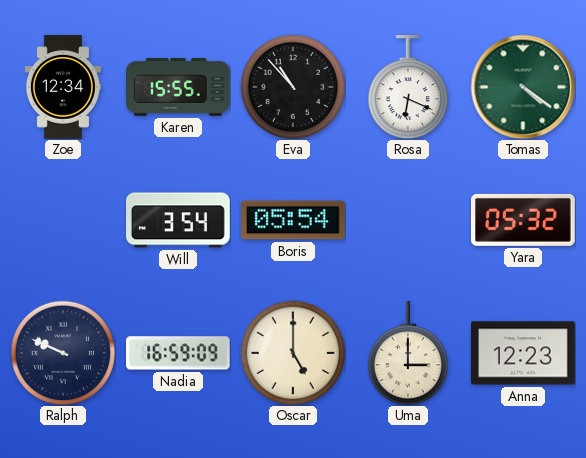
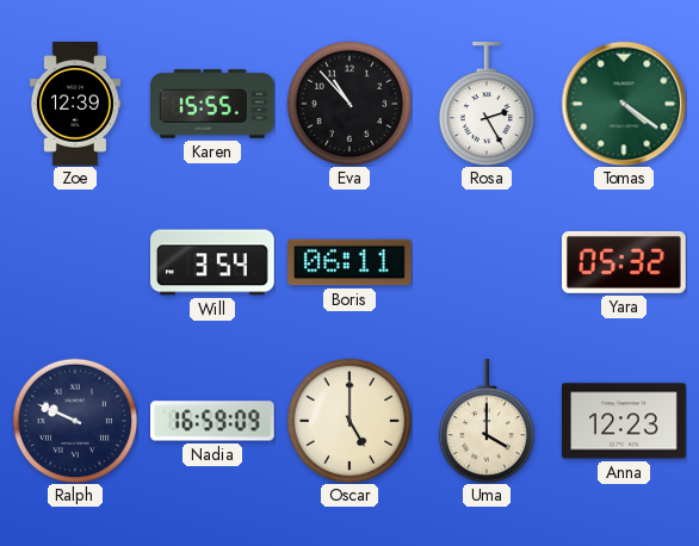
Zoe: 12:34 -> 12:39 (75, 104)
Rosa: 6:19 -> 2:25 (487, 105)
Boris: 05:54 -> 06:11 (351, 262)
Uma: 3:00 -> 4:00 (487, 422)
